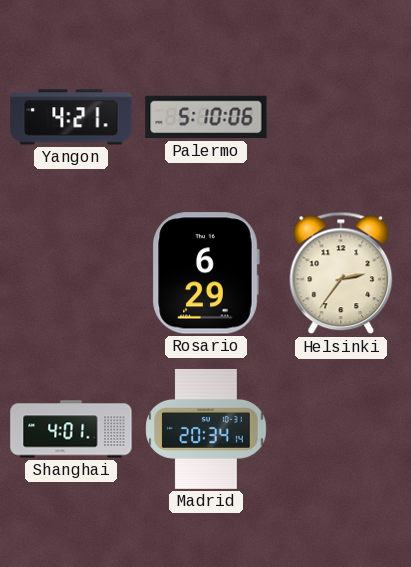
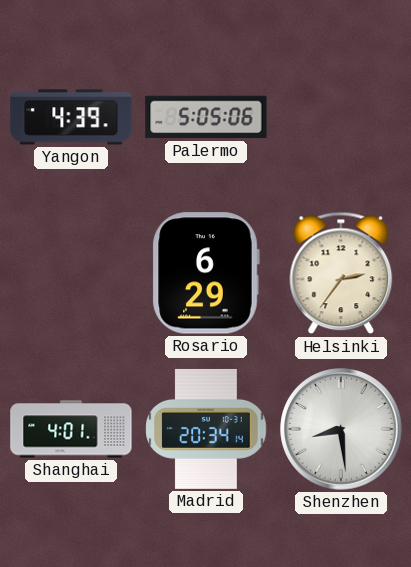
Yangon: 4:21 -> 4:39 (71, 117)
Palermo: 5:10 -> 5:05 (206, 117)
Shenzhen: none -> 8:29 (341, 429)
